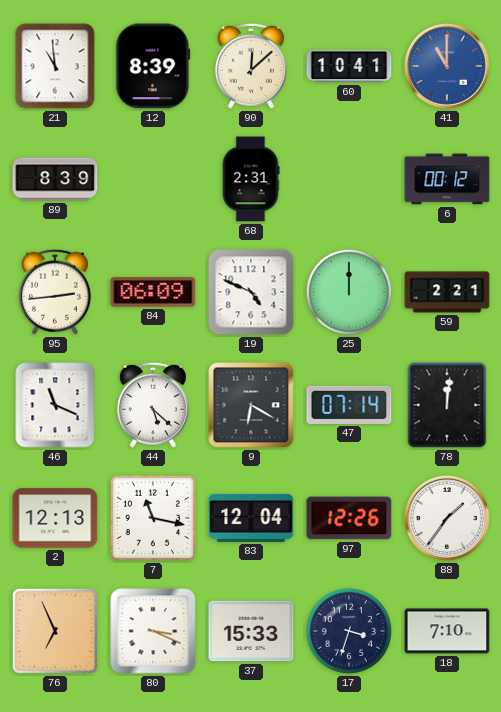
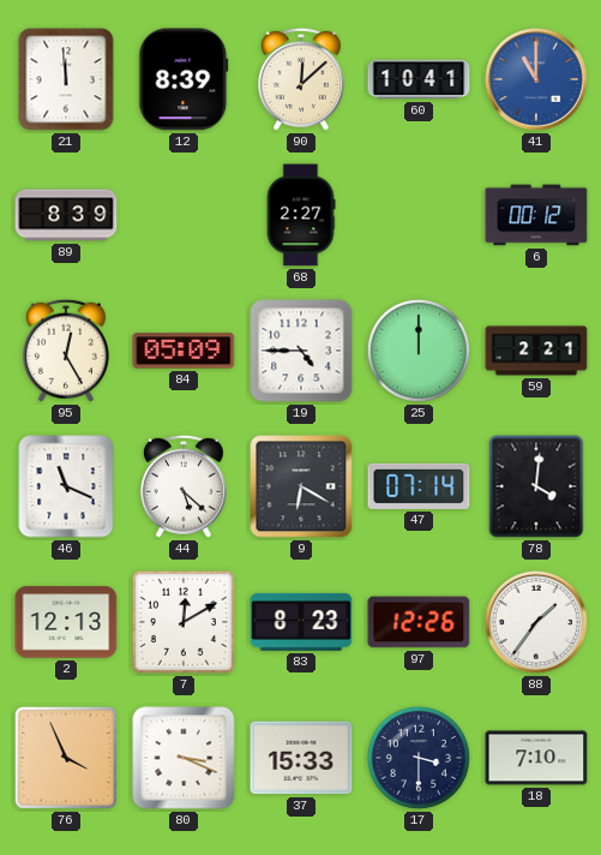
21: 10:59 -> 11:59 (66, 79)
68: 2:31 -> 2:27 (301, 215)
95: 2:44 -> 12:25 (66, 351)
84: 06:09 -> 05:09 (184, 351)
19: 4:49 -> 4:45 (301, 351)
78: 12:01 -> 4:01 (536, 486)
7: 11:17 -> 12:10 (184, 622)
83: 12:04 -> 8:23 (301, 622)
76: 6:56 -> 3:56 (66, 758)
17: 3:33 -> 3:30 (419, 758)
